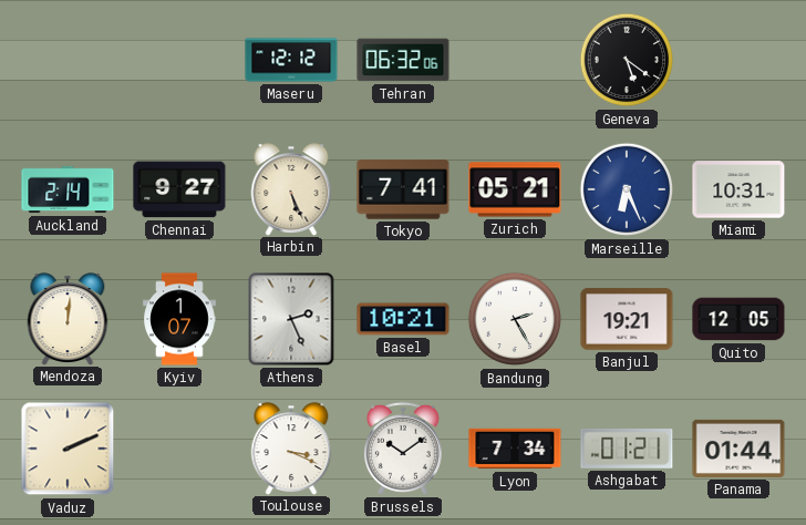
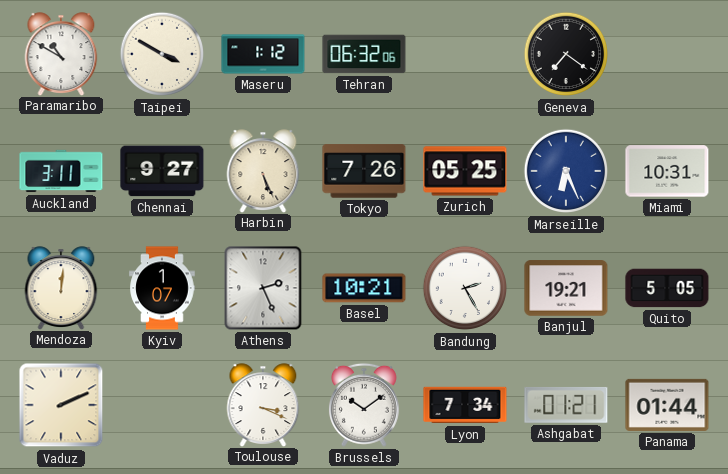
Paramaribo: none -> 10:50 (61, 54)
Taipei: none -> 3:50 (162, 54)
Maseru: 12:12 -> 1:12 (263, 54)
Geneva: 5:21 -> 7:21 (566, 54)
Auckland: 2:14 -> 3:11 (61, 171)
Tokyo: 7:41 -> 7:26 (364, 171)
Zurich: 05:21 -> 05:25 (465, 171)
Quito: 12:05 -> 5:05 (667, 288)
